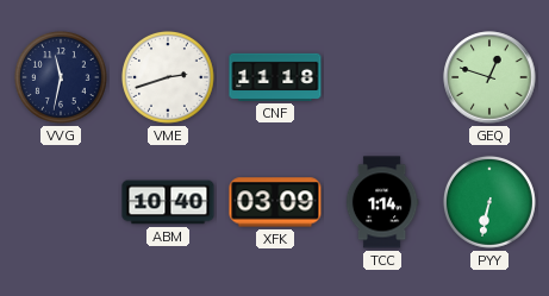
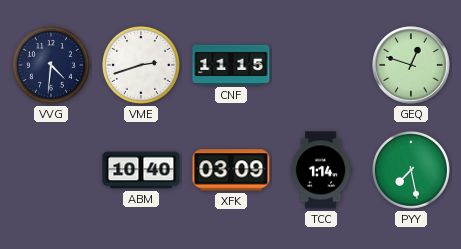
VVG: 11:32 -> 4:31 (51, 65)
CNF: 11:18 -> 11:15 (231, 65)
PYY: 6:32 -> 7:28 (411, 170)
